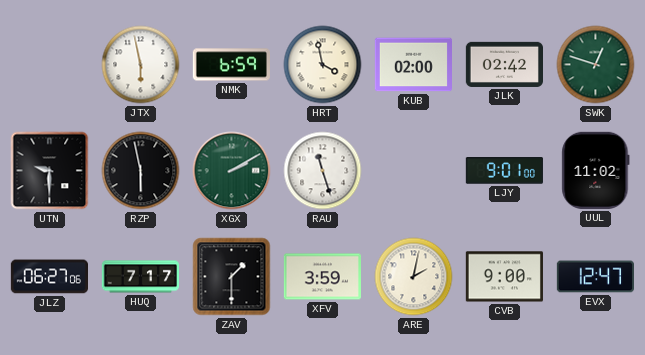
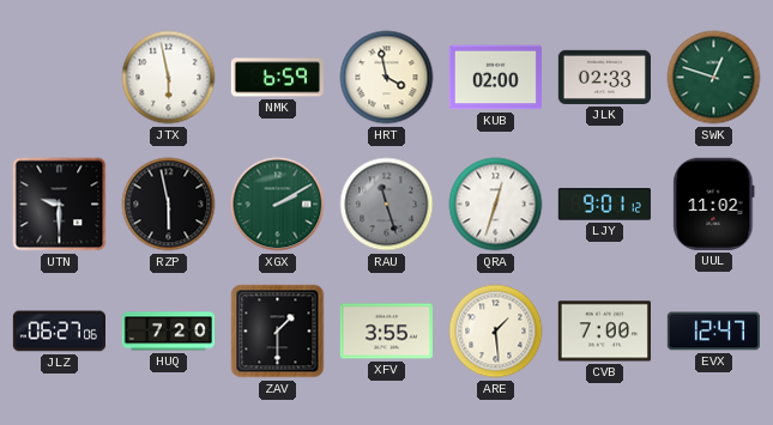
JLK: 02:42 -> 02:33 (604, 77)
RAU dial: white -> grey (387, 205)
QRA: none -> 12:33 (496, 205)
LJY: 9:01:00 -> 9:01:12 (604, 205)
HUQ: 7:17 -> 7:20 (168, 332)
XFV: 3:59 -> 3:55 (386, 332)
ARE: 2:02 -> 1:29 (496, 332)
CVB: 9:00 -> 7:00 (604, 332)
